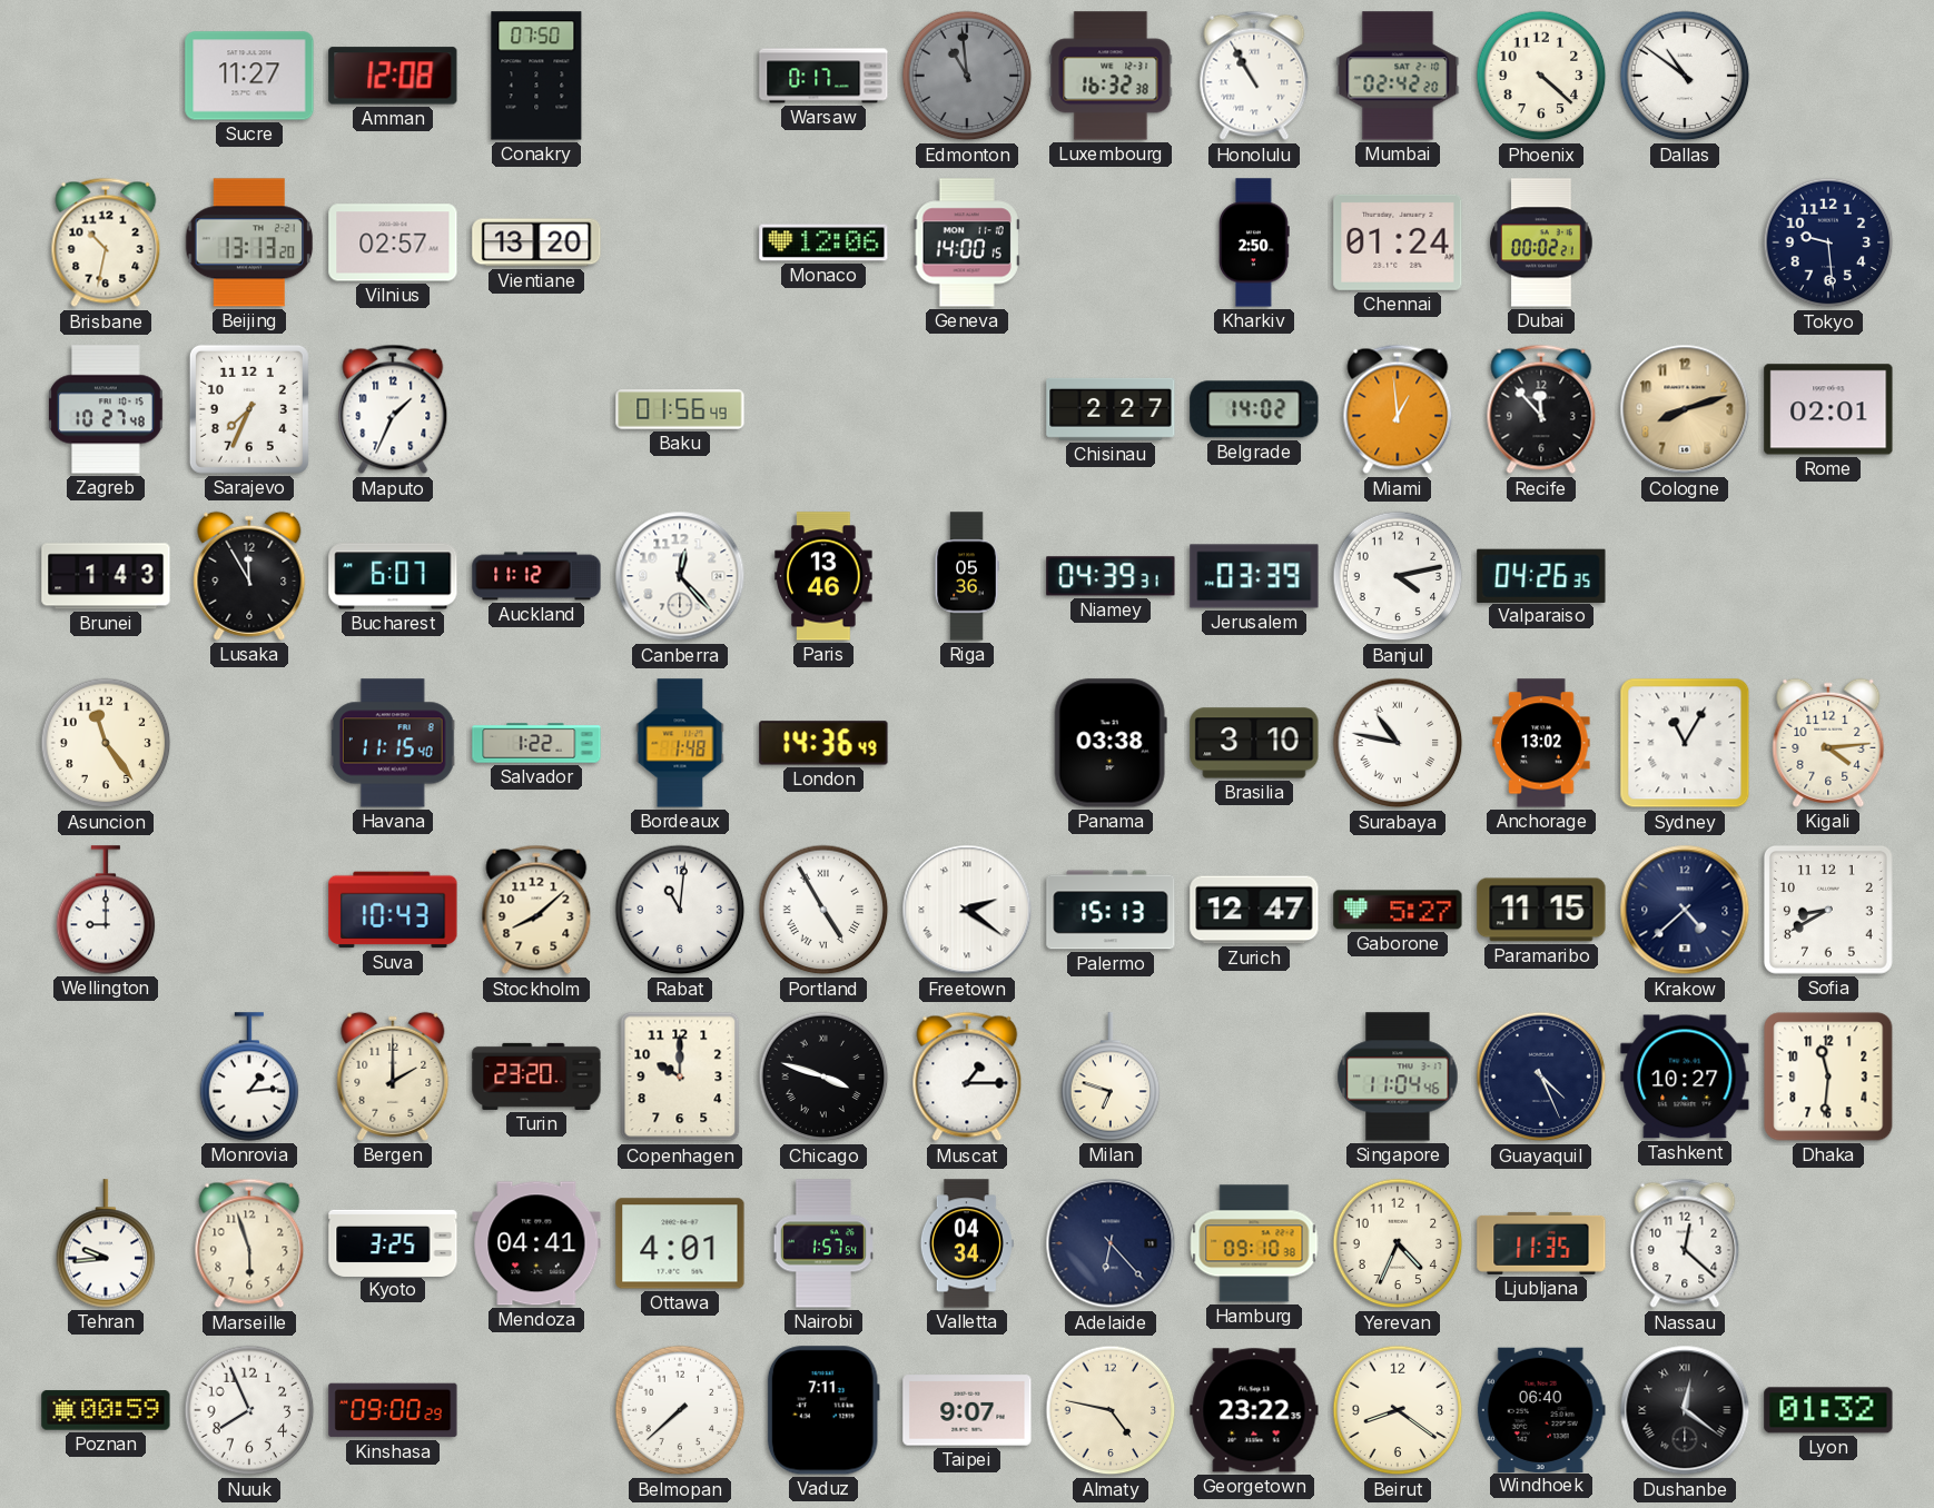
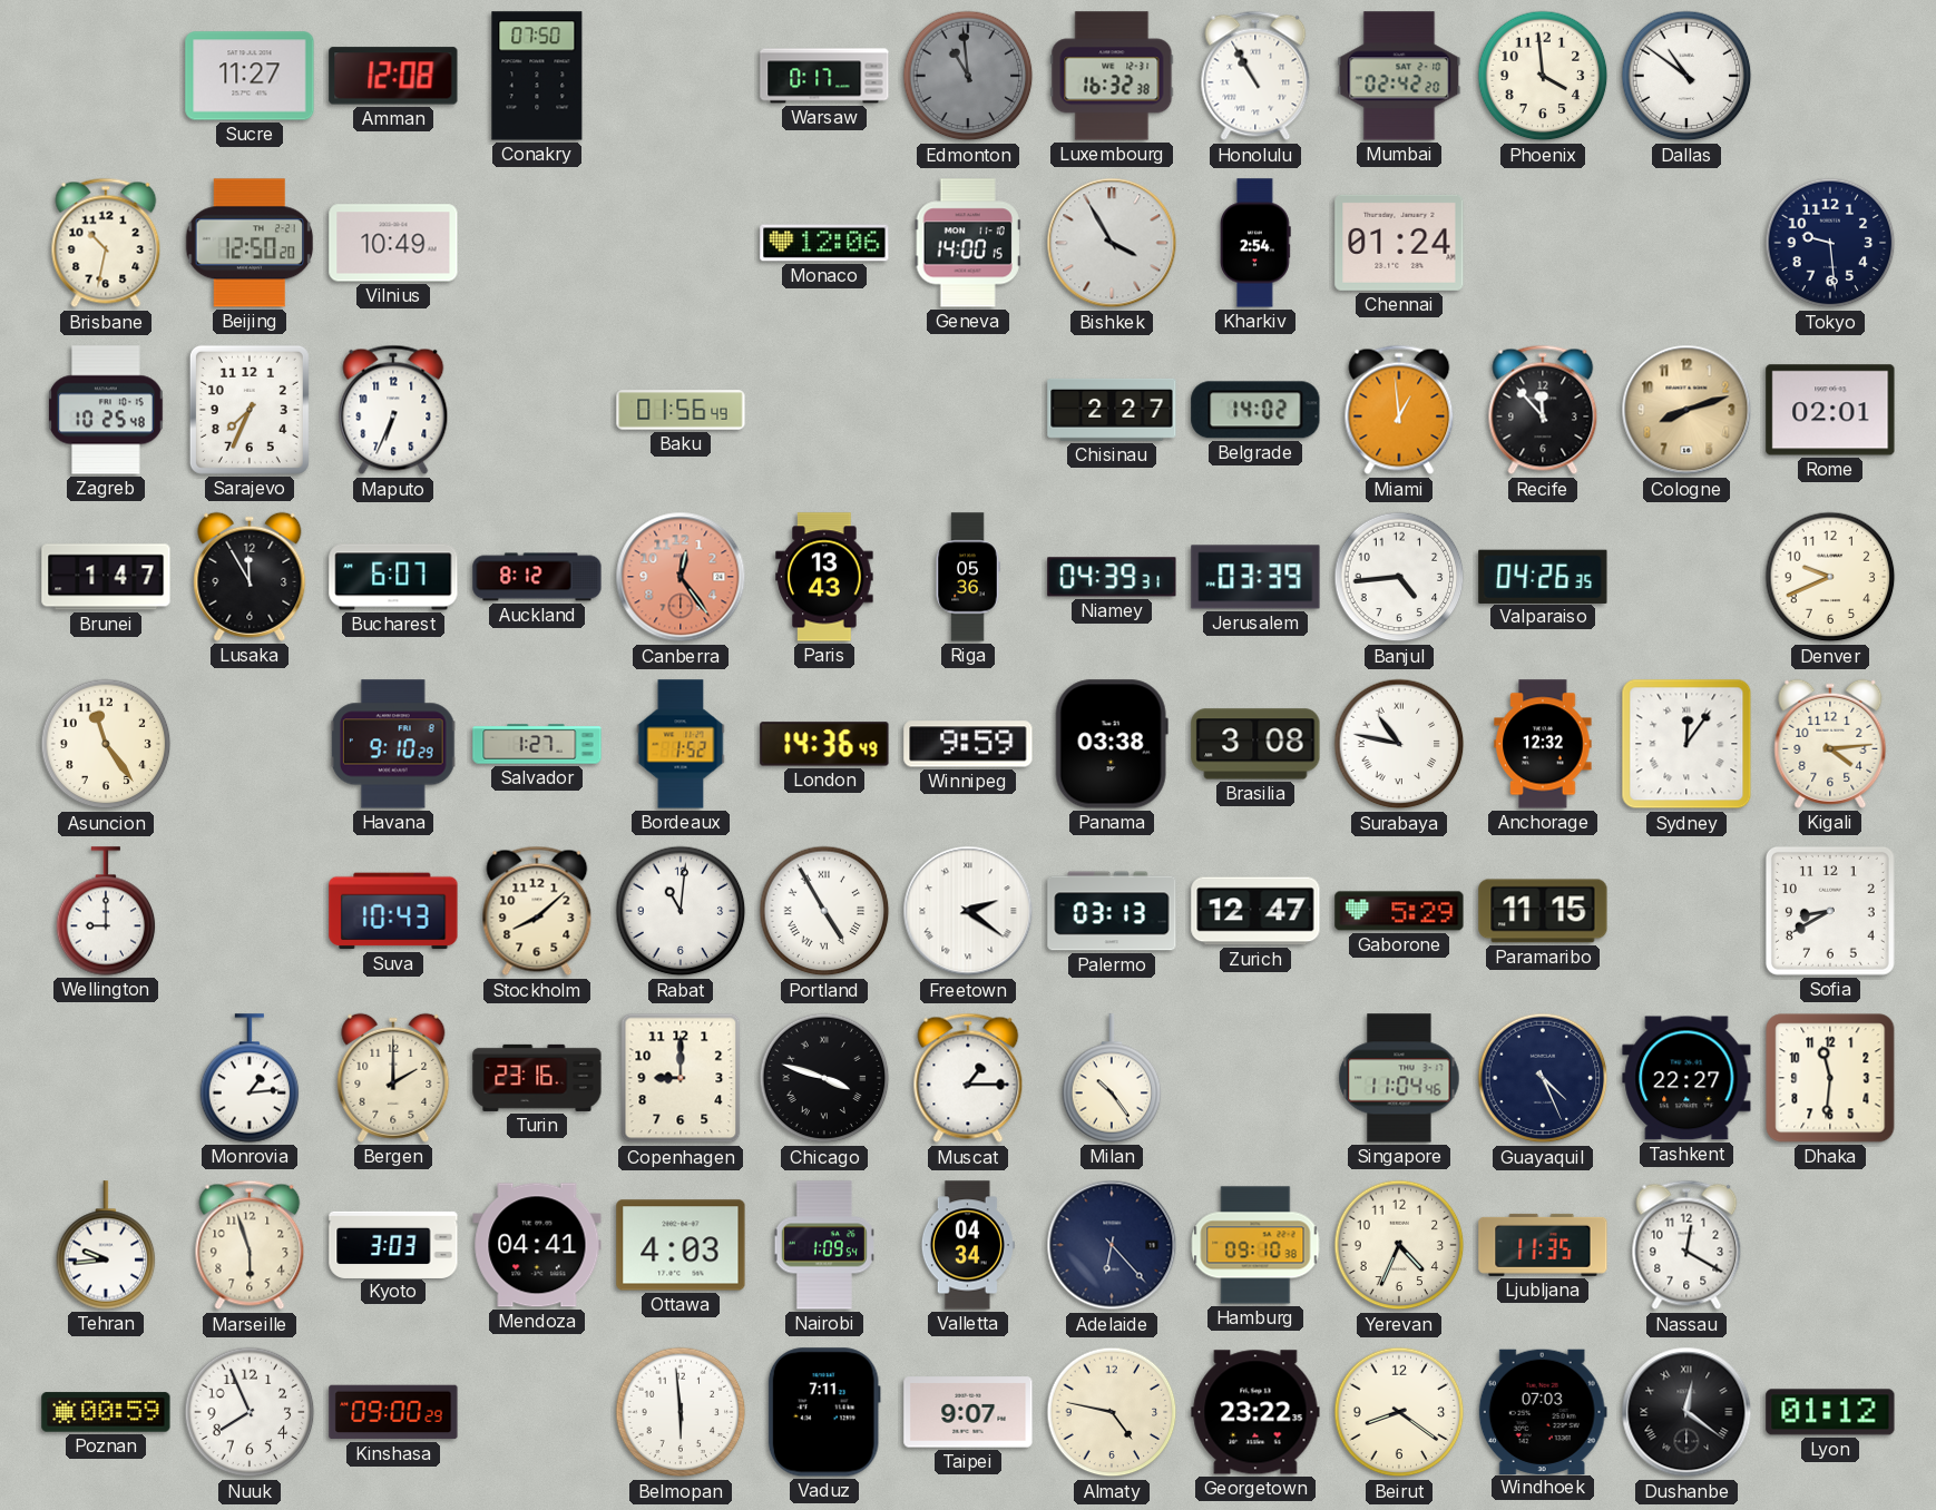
Phoenix: 4:22 -> 3:59 (1543, 76)
Beijing: 13:13 -> 12:50 (250, 243)
Vilnius: 02:57 -> 10:49 (393, 243)
Vientiane: 13:20 -> none (536, 242)
Bishkek: none -> 3:55 (1112, 243)
Kharkiv: 2:50 -> 2:54 (1255, 243)
Dubai: 00:02 -> none (1541, 242)
Zagreb: 10:27 -> 10:25 (106, 410)
Maputo: 1:34 -> 6:34 (393, 410)
Brunei: 1:43 -> 1:47 (106, 577)
Auckland: 11:12 -> 8:12 (537, 577)
Canberra: 12:23 -> 12:24 (681, 577)
Canberra dial: white -> salmon (681, 577)
Paris: 13:46 -> 13:43 (824, 577)
Banjul: 4:13 -> 4:44 (1399, 577)
Denver: none -> 9:41 (1830, 577)
Havana: 11:15 -> 9:10 (393, 744)
Salvador: 1:22 -> 1:27 (537, 744)
Bordeaux: 1:48 -> 1:52 (681, 744)
Winnipeg: none -> 9:59 (968, 744)
Brasilia: 3:10 -> 3:08 (1255, 744)
Anchorage: 13:02 -> 12:32 (1543, 744)
Sydney: 11:05 -> 12:06 (1686, 744)
Palermo: 15:13 -> 03:13 (1112, 911)
Gaborone: 5:27 -> 5:29 (1399, 911)
Krakow: 4:38 -> none (1685, 910)
Turin: 23:20 -> 23:16 (537, 1078)
Copenhagen: 10:00 -> 9:00 (681, 1078)
Milan: 6:48 -> 10:24 (1112, 1078)
Tashkent: 10:27 -> 22:27 (1686, 1078)
Kyoto: 3:25 -> 3:03 (393, 1244)
Ottawa: 4:01 -> 4:03 (681, 1245)
Nairobi: 1:57 -> 1:09 (824, 1245)
Nassau: 12:22 -> 12:20 (1686, 1245)
Belmopan: 7:38 -> 5:59 (681, 1412)
Windhoek: 06:40 -> 07:03 (1543, 1411)
Lyon: 01:32 -> 01:12 (1830, 1412)
